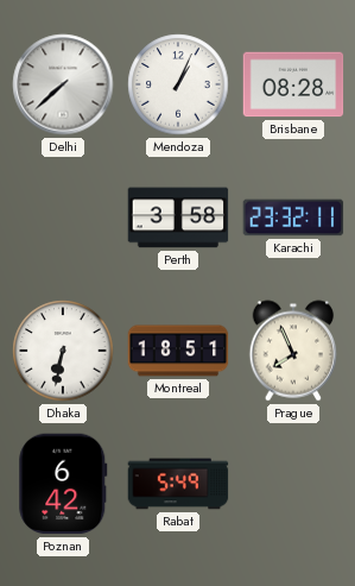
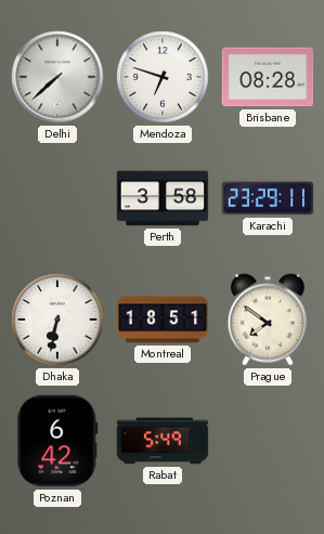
Mendoza: 1:04 -> 6:48 (163, 77)
Karachi: 23:32 -> 23:29 (268, 198)
Prague: 7:56 -> 7:51 (268, 320)
